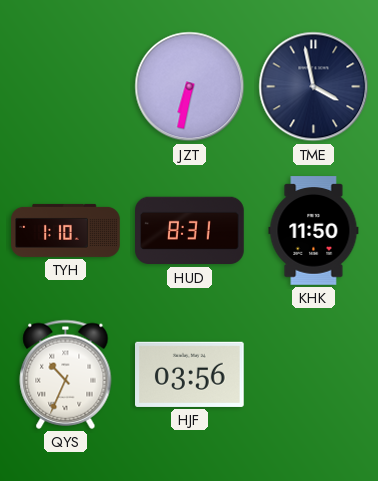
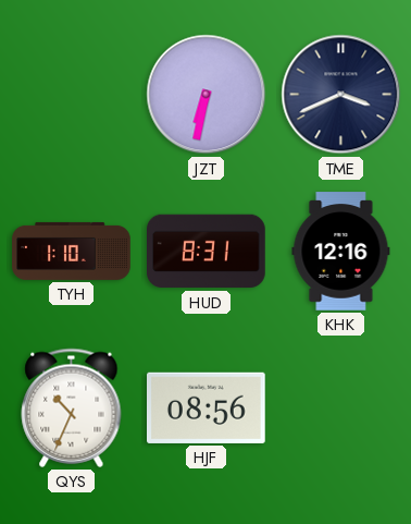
TME: 3:58 -> 3:41 (341, 95)
KHK: 11:50 -> 12:16 (341, 252)
HJF: 03:56 -> 08:56 (207, 407)
